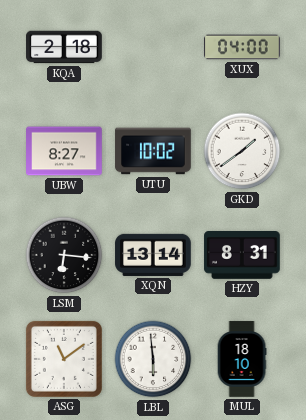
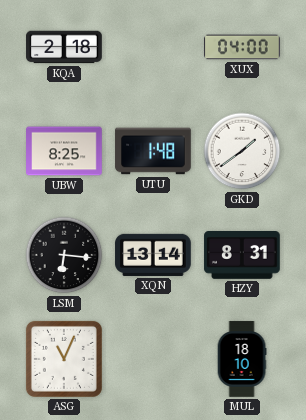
UBW: 8:27 -> 8:25 (64, 151)
UTU: 10:02 -> 1:48 (153, 151)
ASG: 11:09 -> 11:04 (64, 359)
LBL: 5:59 -> none (153, 359)
